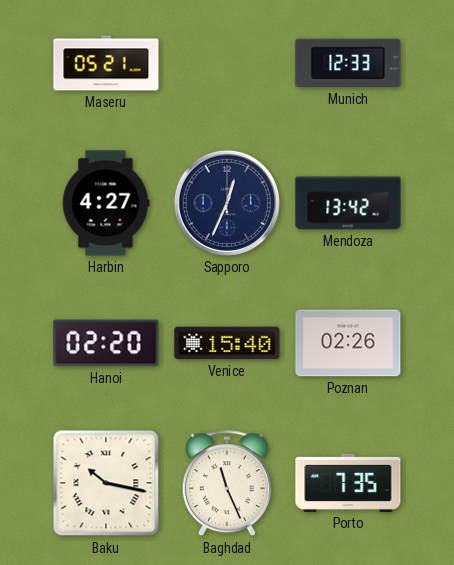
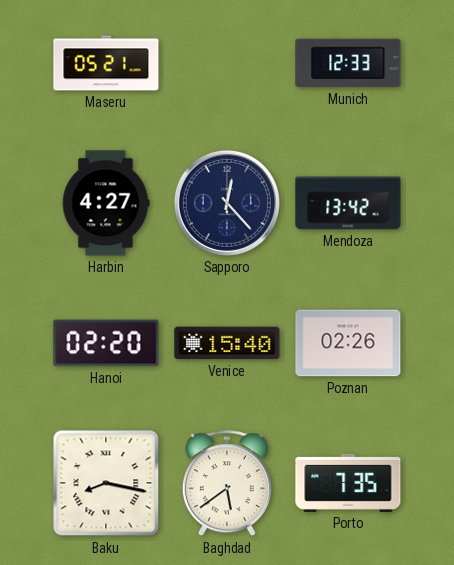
Sapporo: 12:34 -> 12:23 (227, 203)
Baku: 10:17 -> 8:17 (106, 483)
Baghdad: 11:26 -> 5:39 (227, 484)
